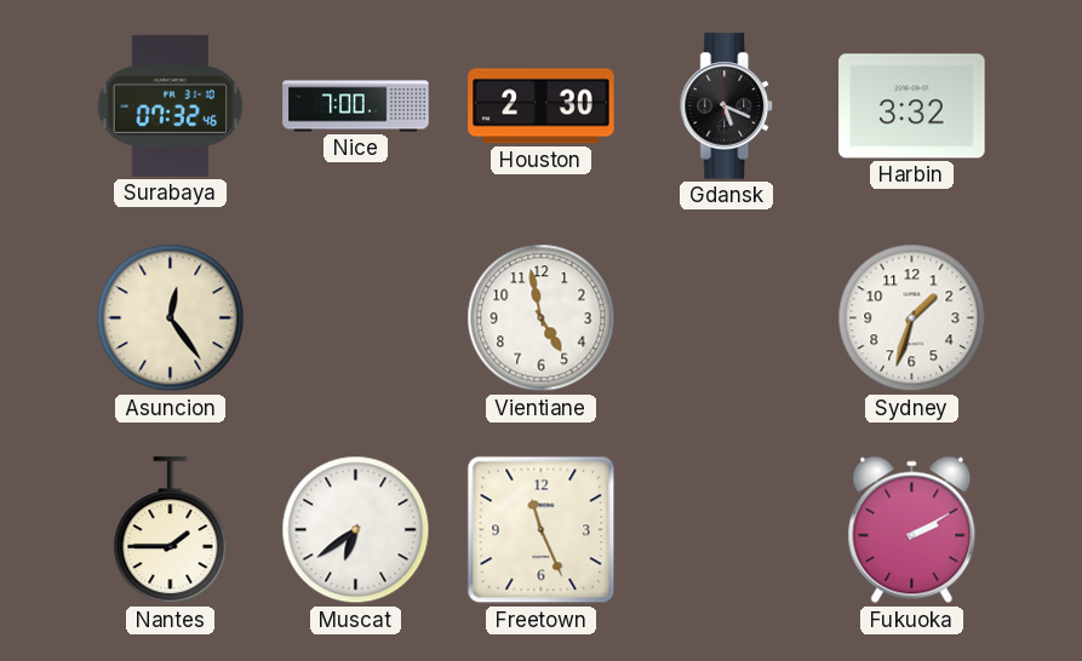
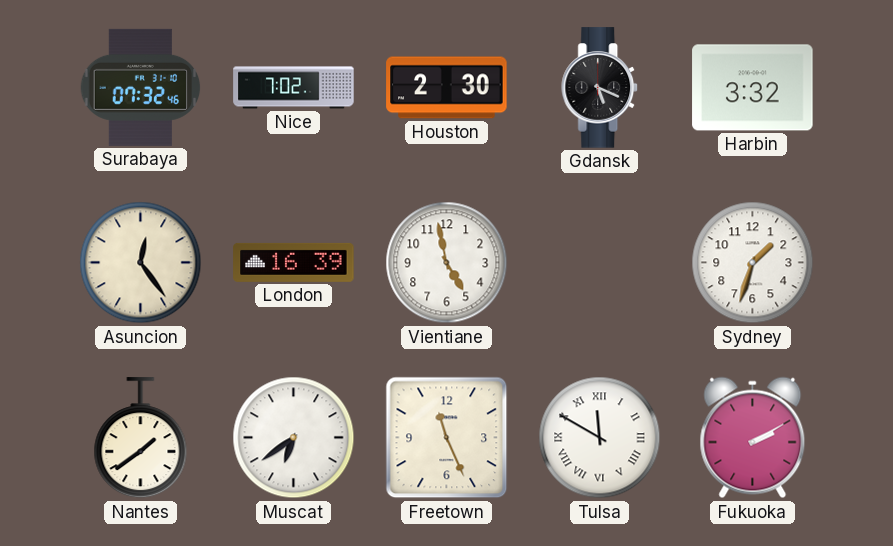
Nice: 7:00 -> 7:02 (294, 88)
London: none -> 16:39 (294, 262)
Nantes: 1:45 -> 1:39 (141, 438)
Tulsa: none -> 11:50 (600, 438)
